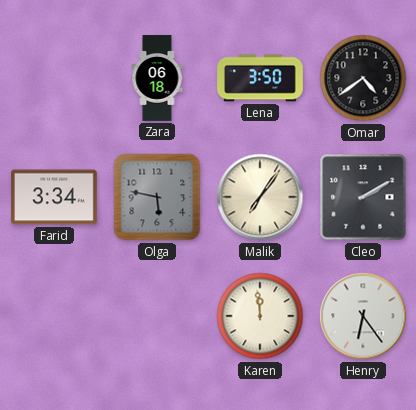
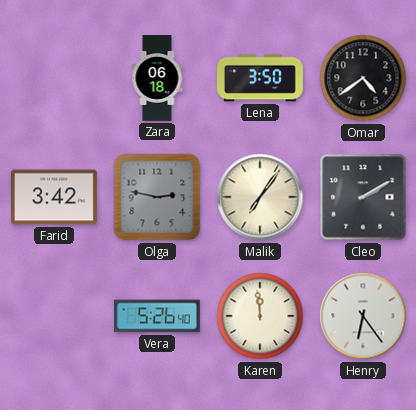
Farid: 3:34 -> 3:42 (55, 197)
Olga: 5:47 -> 2:47 (157, 197)
Vera: none -> 5:26 (157, 316)
